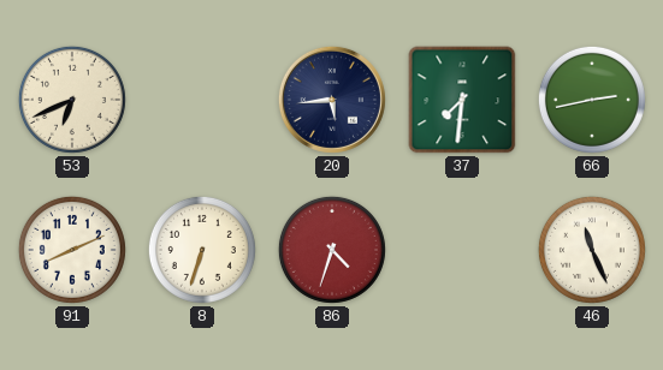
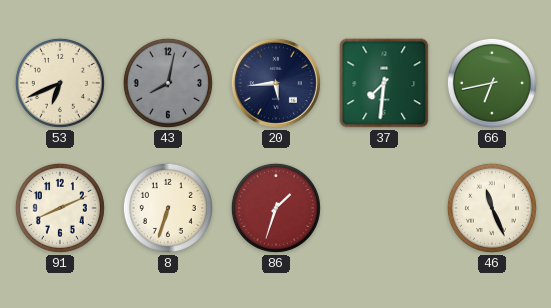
43: none -> 8:02 (168, 83)
66: 2:43 -> 6:43 (492, 83)
86: 4:33 -> 1:33 (276, 208)
